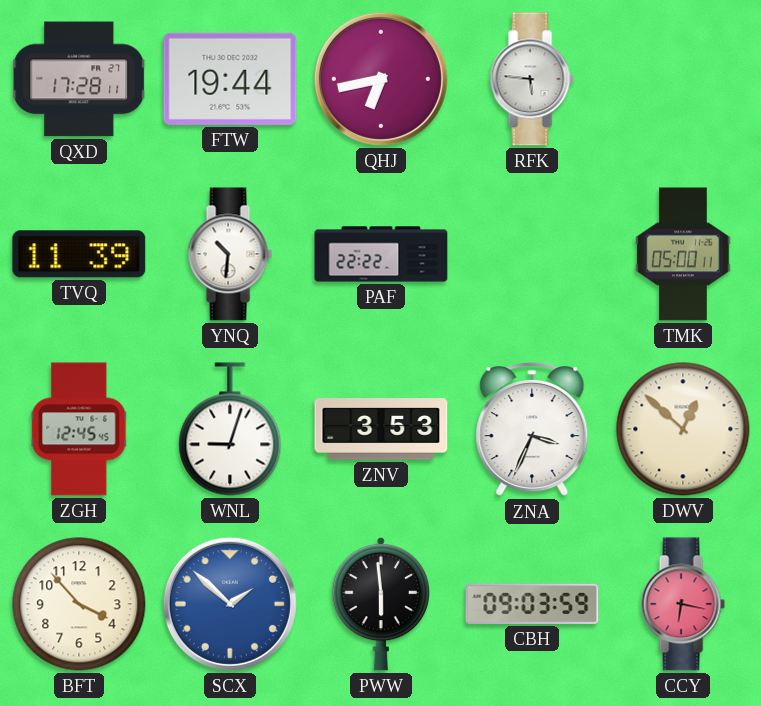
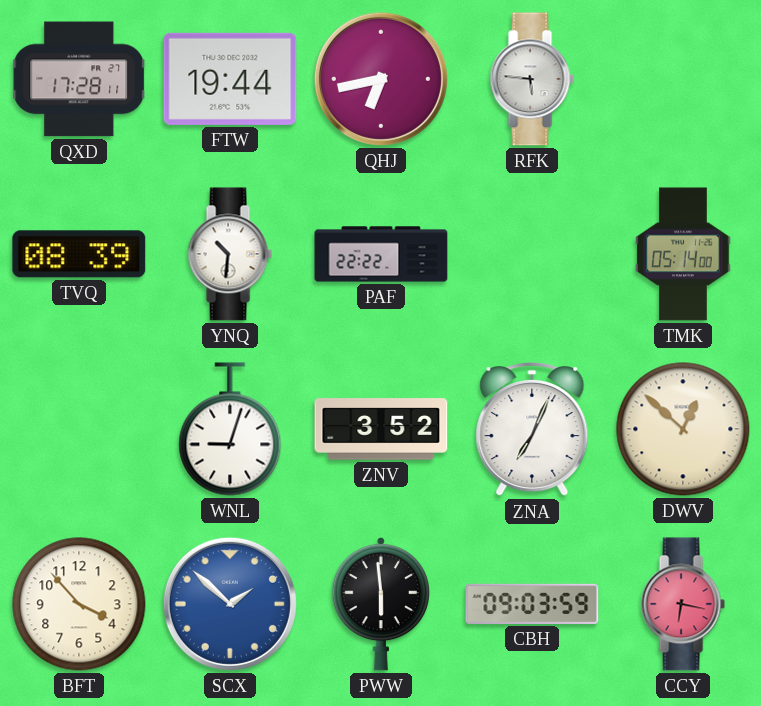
TVQ: 11:39 -> 08:39 (79, 254)
TMK: 05:00 -> 05:14 (683, 254)
ZGH: 12:45 -> none (79, 429)
ZNV: 3:53 -> 3:52 (381, 429)
ZNA: 3:34 -> 7:04 (532, 429)
